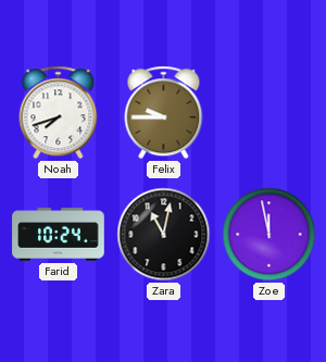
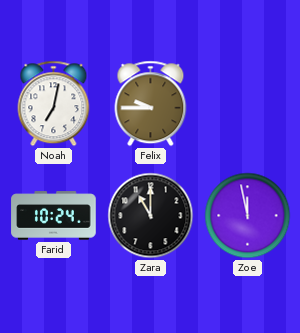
Noah: 7:42 -> 7:02 (54, 104)
Zara: 11:02 -> 11:00 (151, 216)
